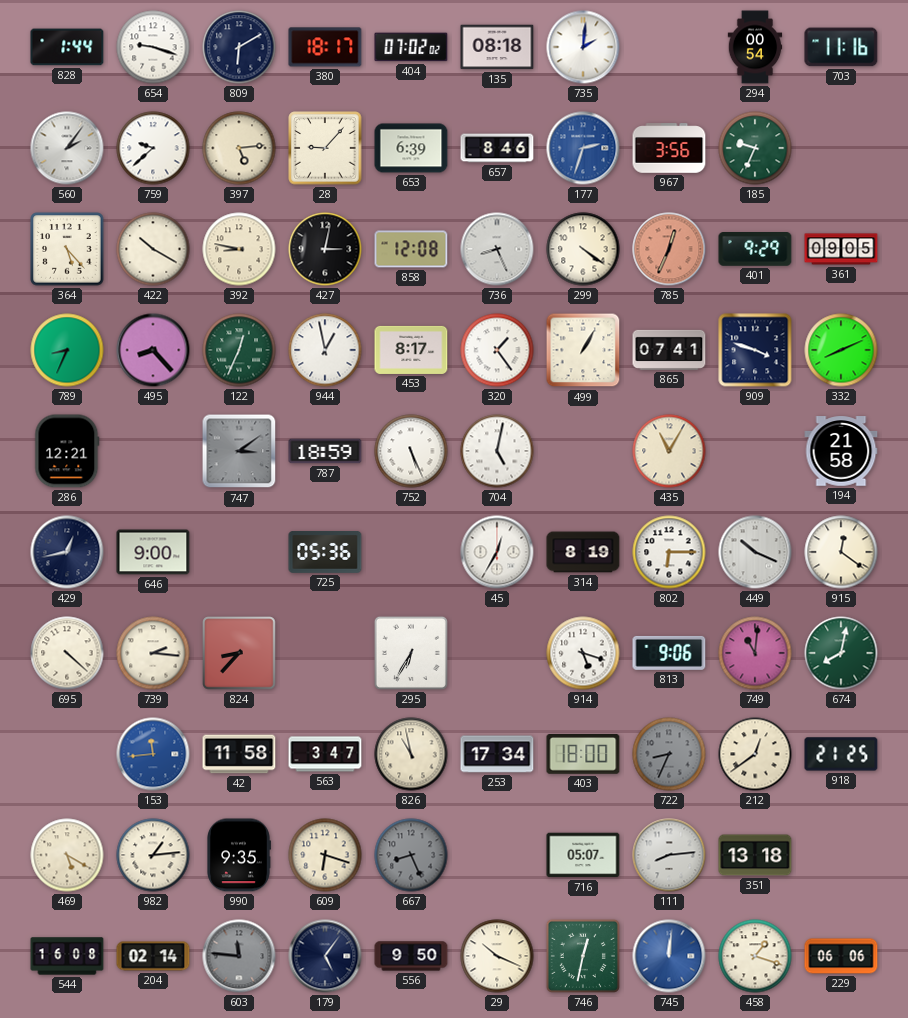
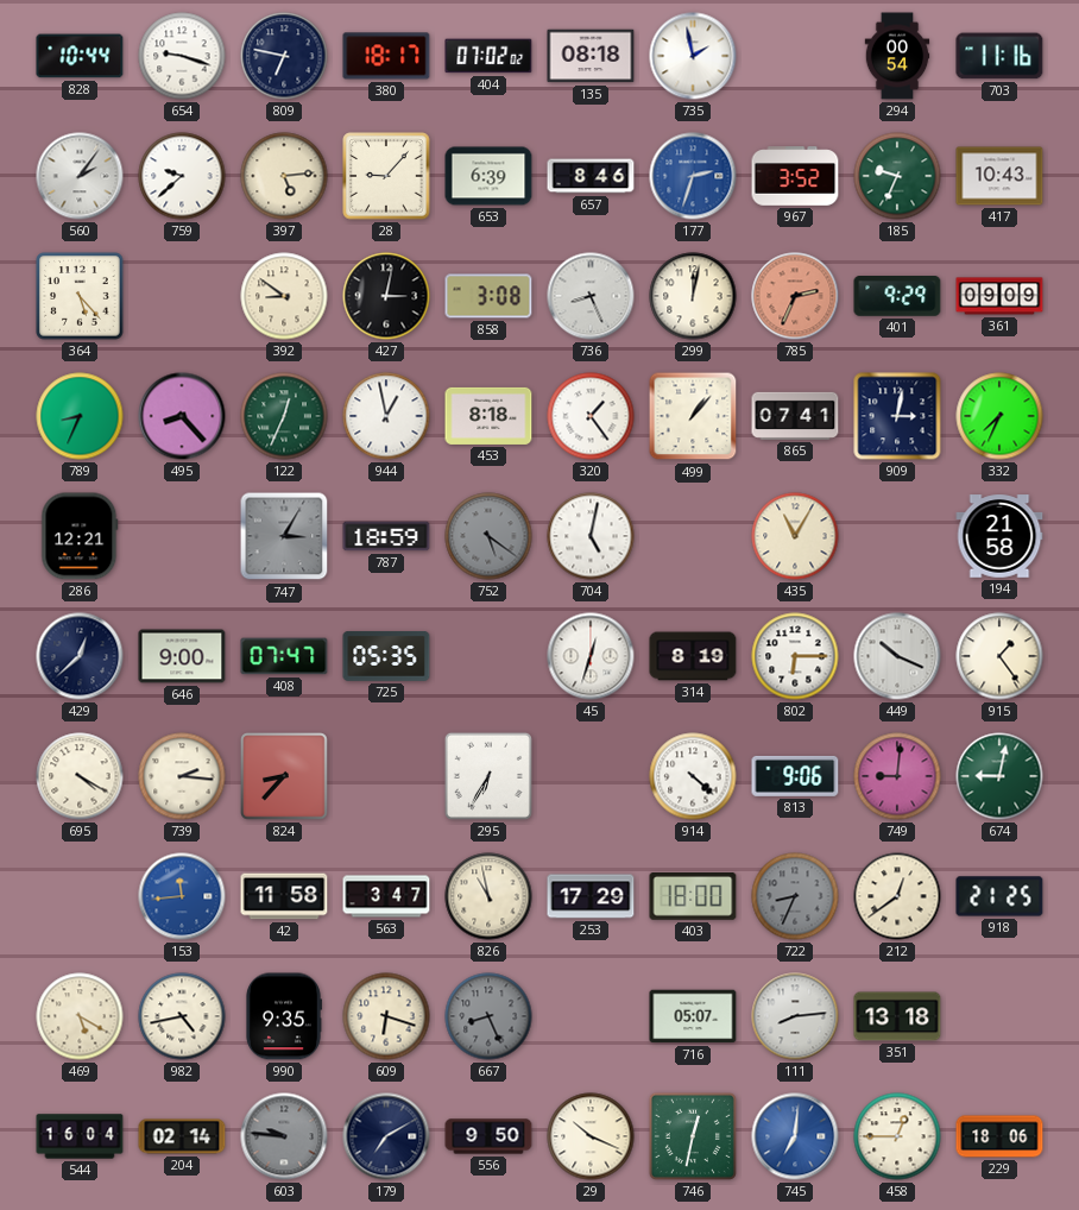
828: 1:44 -> 10:44 (80, 56)
809: 6:10 -> 6:47 (284, 56)
735: 2:01 -> 1:58 (693, 56)
967: 3:56 -> 3:52 (795, 176)
417: none -> 10:43 (999, 176)
422: 10:20 -> none (153, 249)
392: 8:47 -> 8:51 (284, 296)
858: 12:08 -> 3:08 (488, 296)
299: 4:21 -> 12:02 (693, 296)
785: 12:34 -> 2:34 (795, 296)
361: 09:05 -> 09:09 (999, 296)
453: 8:17 -> 8:18 (488, 416)
499: 1:05 -> 1:07 (693, 416)
909: 3:48 -> 3:02 (897, 416)
332: 8:11 -> 7:34 (999, 416)
747: 3:09 -> 3:05 (284, 536)
752: 5:26 -> 5:21 (488, 536)
752 dial: white -> grey (488, 536)
429: 12:43 -> 12:38 (80, 656)
408: none -> 07:47 (284, 656)
725: 05:36 -> 05:35 (386, 657)
45: 12:35 -> 12:33 (591, 656)
915: 12:21 -> 1:24 (999, 656)
695: 4:22 -> 4:20 (80, 776)
914: 5:18 -> 4:22 (693, 776)
749: 11:01 -> 9:01 (897, 776)
674: 8:02 -> 9:02 (999, 776)
253: 17:34 -> 17:29 (591, 896)
982: 1:14 -> 4:43 (182, 1016)
544: 16:08 -> 16:04 (80, 1136)
603: 11:46 -> 9:46 (284, 1136)
179: 5:06 -> 7:10 (386, 1136)
745: 12:01 -> 7:01 (795, 1136)
458: 1:18 -> 12:45 (897, 1136)
229: 06:06 -> 18:06 (999, 1136)
